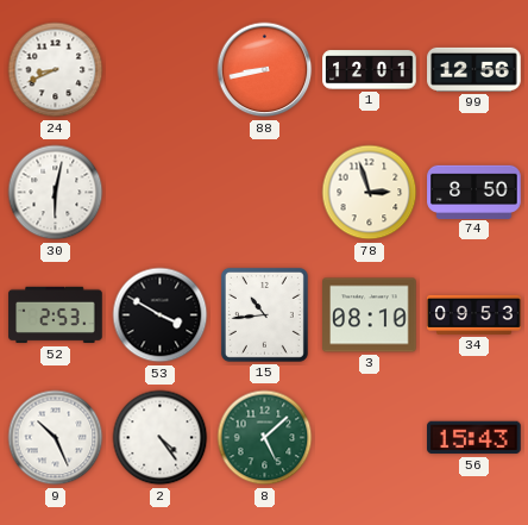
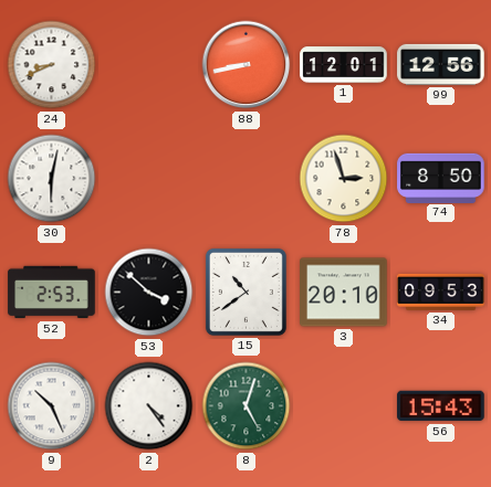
53: 3:50 -> 3:52 (149, 293)
15: 10:44 -> 10:39 (245, 292)
3: 08:10 -> 20:10 (344, 293)
8: 5:08 -> 5:03 (247, 406)
